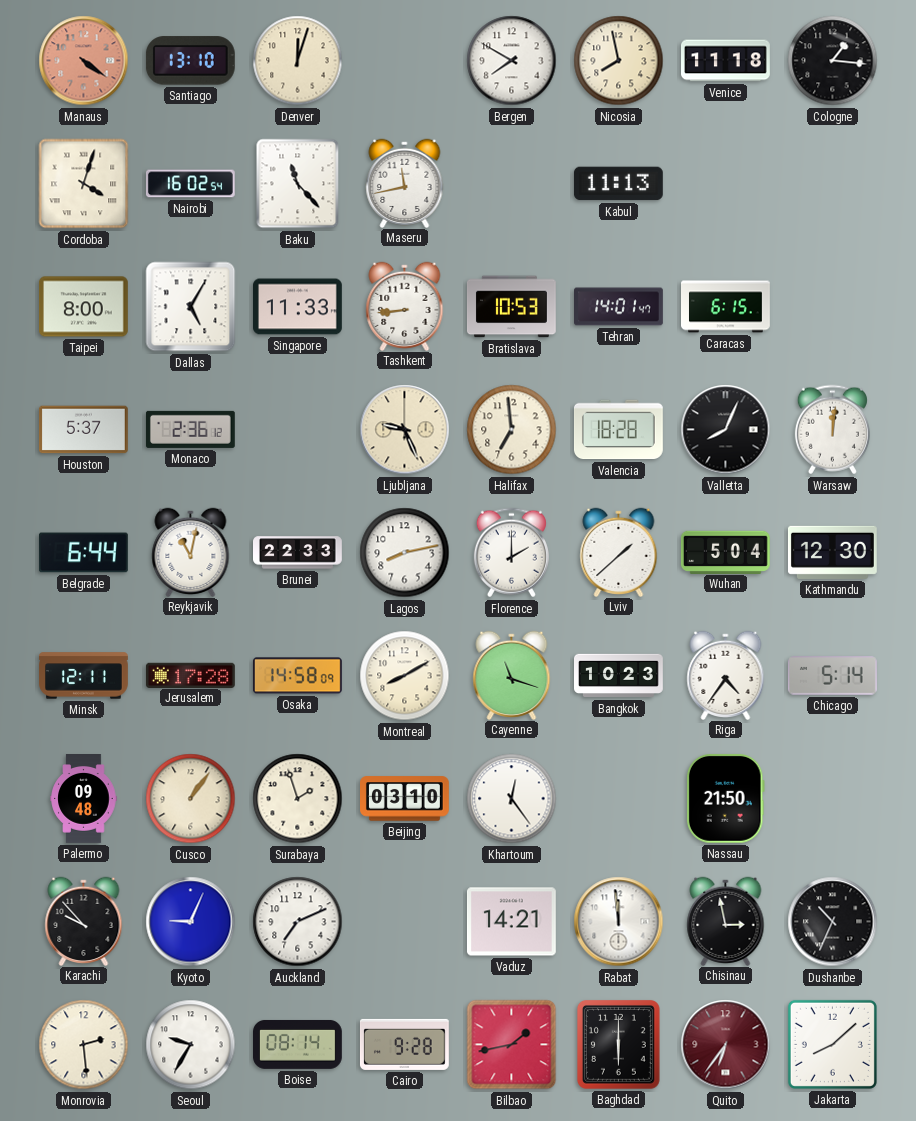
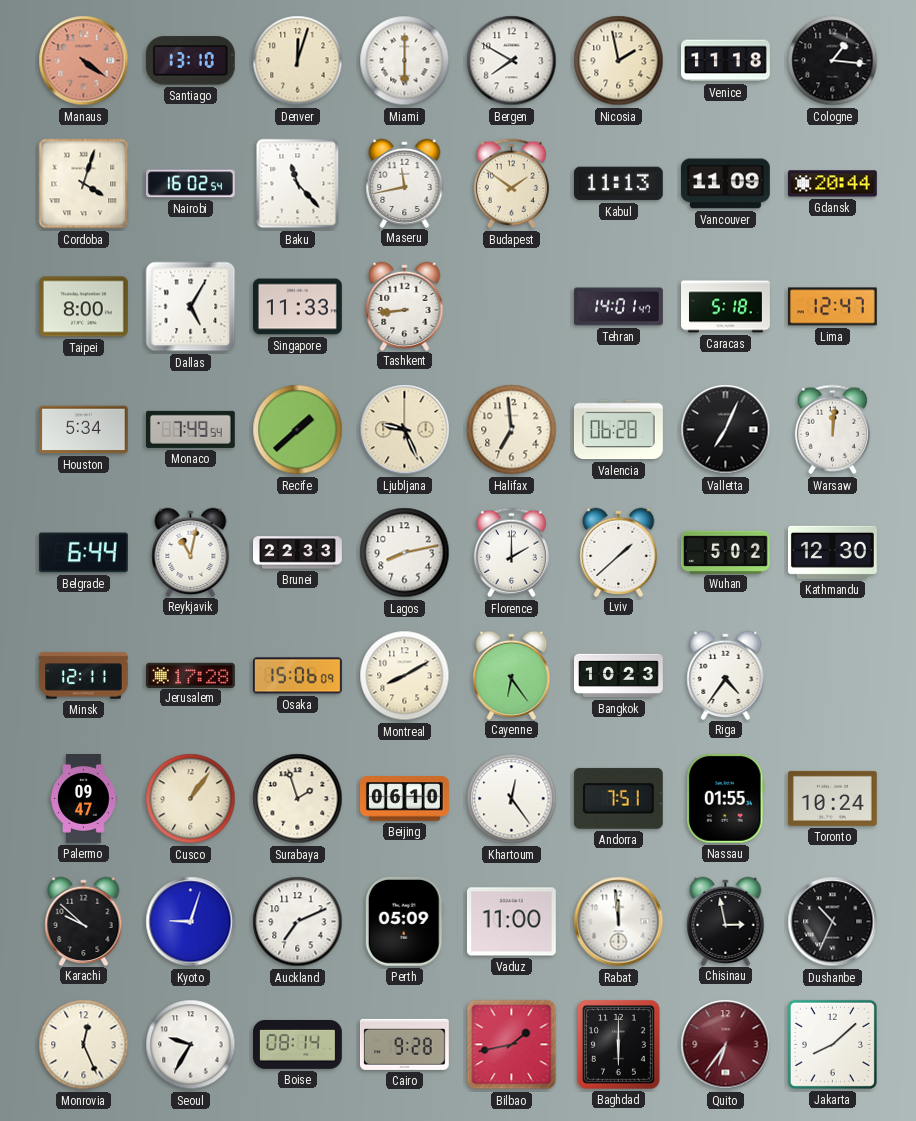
Miami: none -> 6:00 (405, 61)
Nicosia: 7:58 -> 1:58 (619, 61)
Budapest: none -> 1:51 (511, 184)
Vancouver: none -> 11:09 (725, 184)
Gdansk: none -> 20:44 (832, 184)
Bratislava: 10:53 -> none (512, 307)
Caracas: 6:15 -> 5:18 (726, 307)
Lima: none -> 12:47 (832, 307)
Houston: 5:37 -> 5:34 (84, 430)
Monaco: 2:36 -> 7:49 (190, 429)
Recife: none -> 1:38 (298, 430)
Valencia: 18:28 -> 06:28 (619, 430)
Valletta: 8:04 -> 7:04 (726, 430)
Wuhan: 5:04 -> 5:02 (725, 552)
Osaka: 14:58 -> 15:06 (297, 676)
Cayenne: 11:18 -> 6:24 (512, 675)
Chicago: 5:14 -> none (832, 676)
Palermo: 09:48 -> 09:47 (84, 799)
Beijing: 03:10 -> 06:10 (405, 799)
Andorra: none -> 7:51 (618, 798)
Nassau: 21:50 -> 01:55 (725, 798)
Toronto: none -> 10:24 (832, 798)
Karachi: 9:53 -> 9:52 (84, 921)
Kyoto: 9:04 -> 9:03 (191, 922)
Perth: none -> 05:09 (404, 921)
Vaduz: 14:21 -> 11:00 (511, 922)
Monrovia: 2:29 -> 12:26 (84, 1045)
